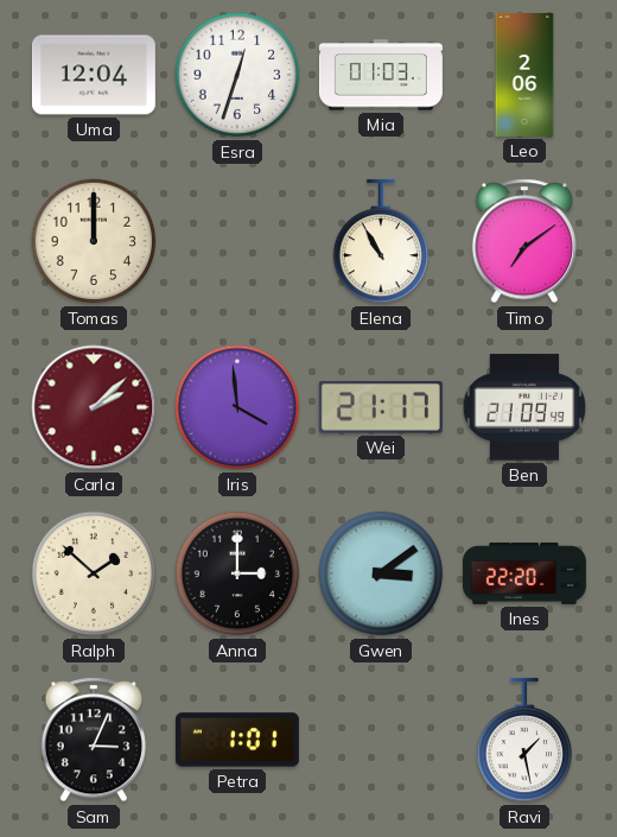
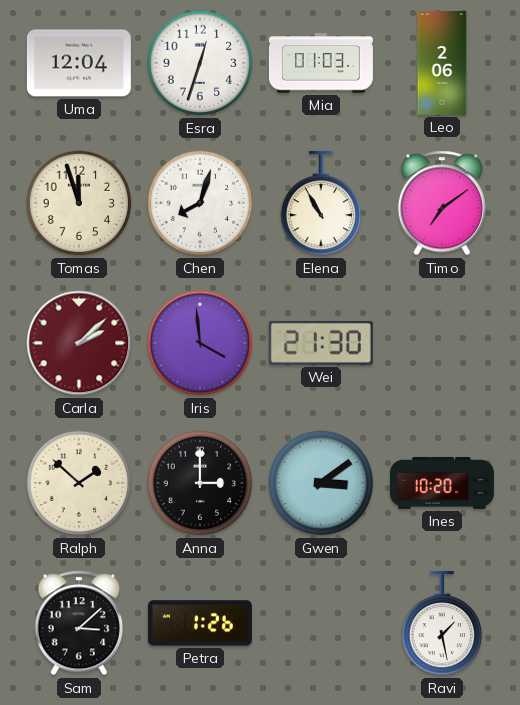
Tomas: 12:00 -> 11:57 (79, 203)
Chen: none -> 8:03 (200, 203)
Wei: 21:17 -> 21:30 (321, 343)
Ben: 21:09 -> none (524, 407)
Ines: 22:20 -> 10:20 (442, 483)
Sam: 3:04 -> 3:08 (78, 623)
Petra: 1:01 -> 1:26 (200, 623)
